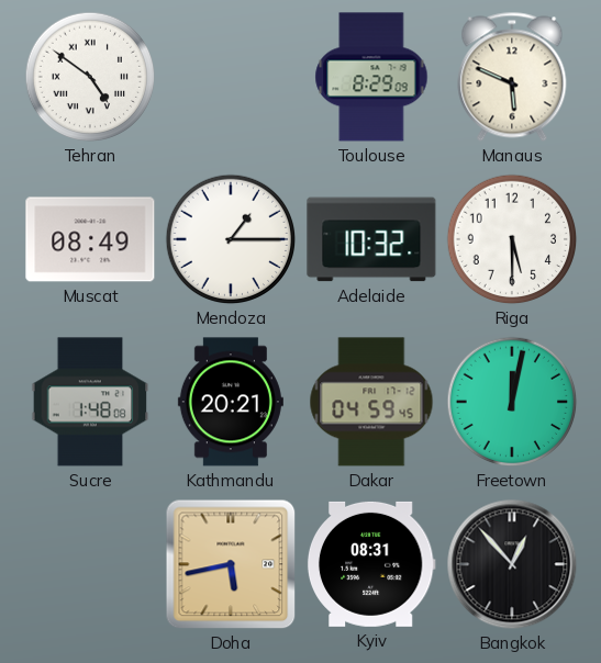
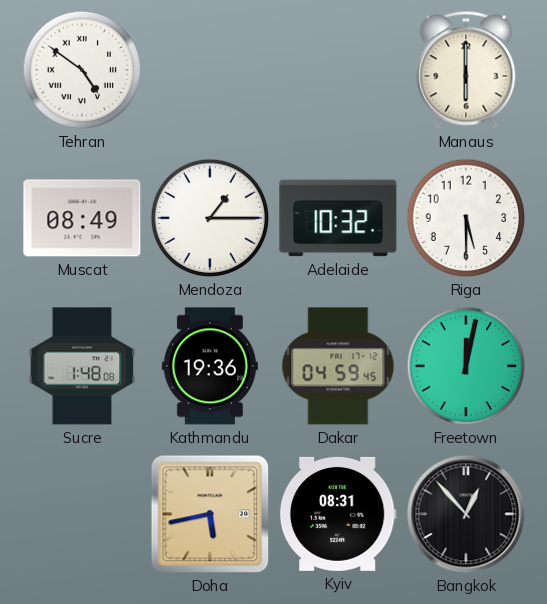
Toulouse: 8:29 -> none (371, 77)
Manaus: 5:49 -> 6:00 (466, 70)
Kathmandu: 20:21 -> 19:36 (210, 366)
